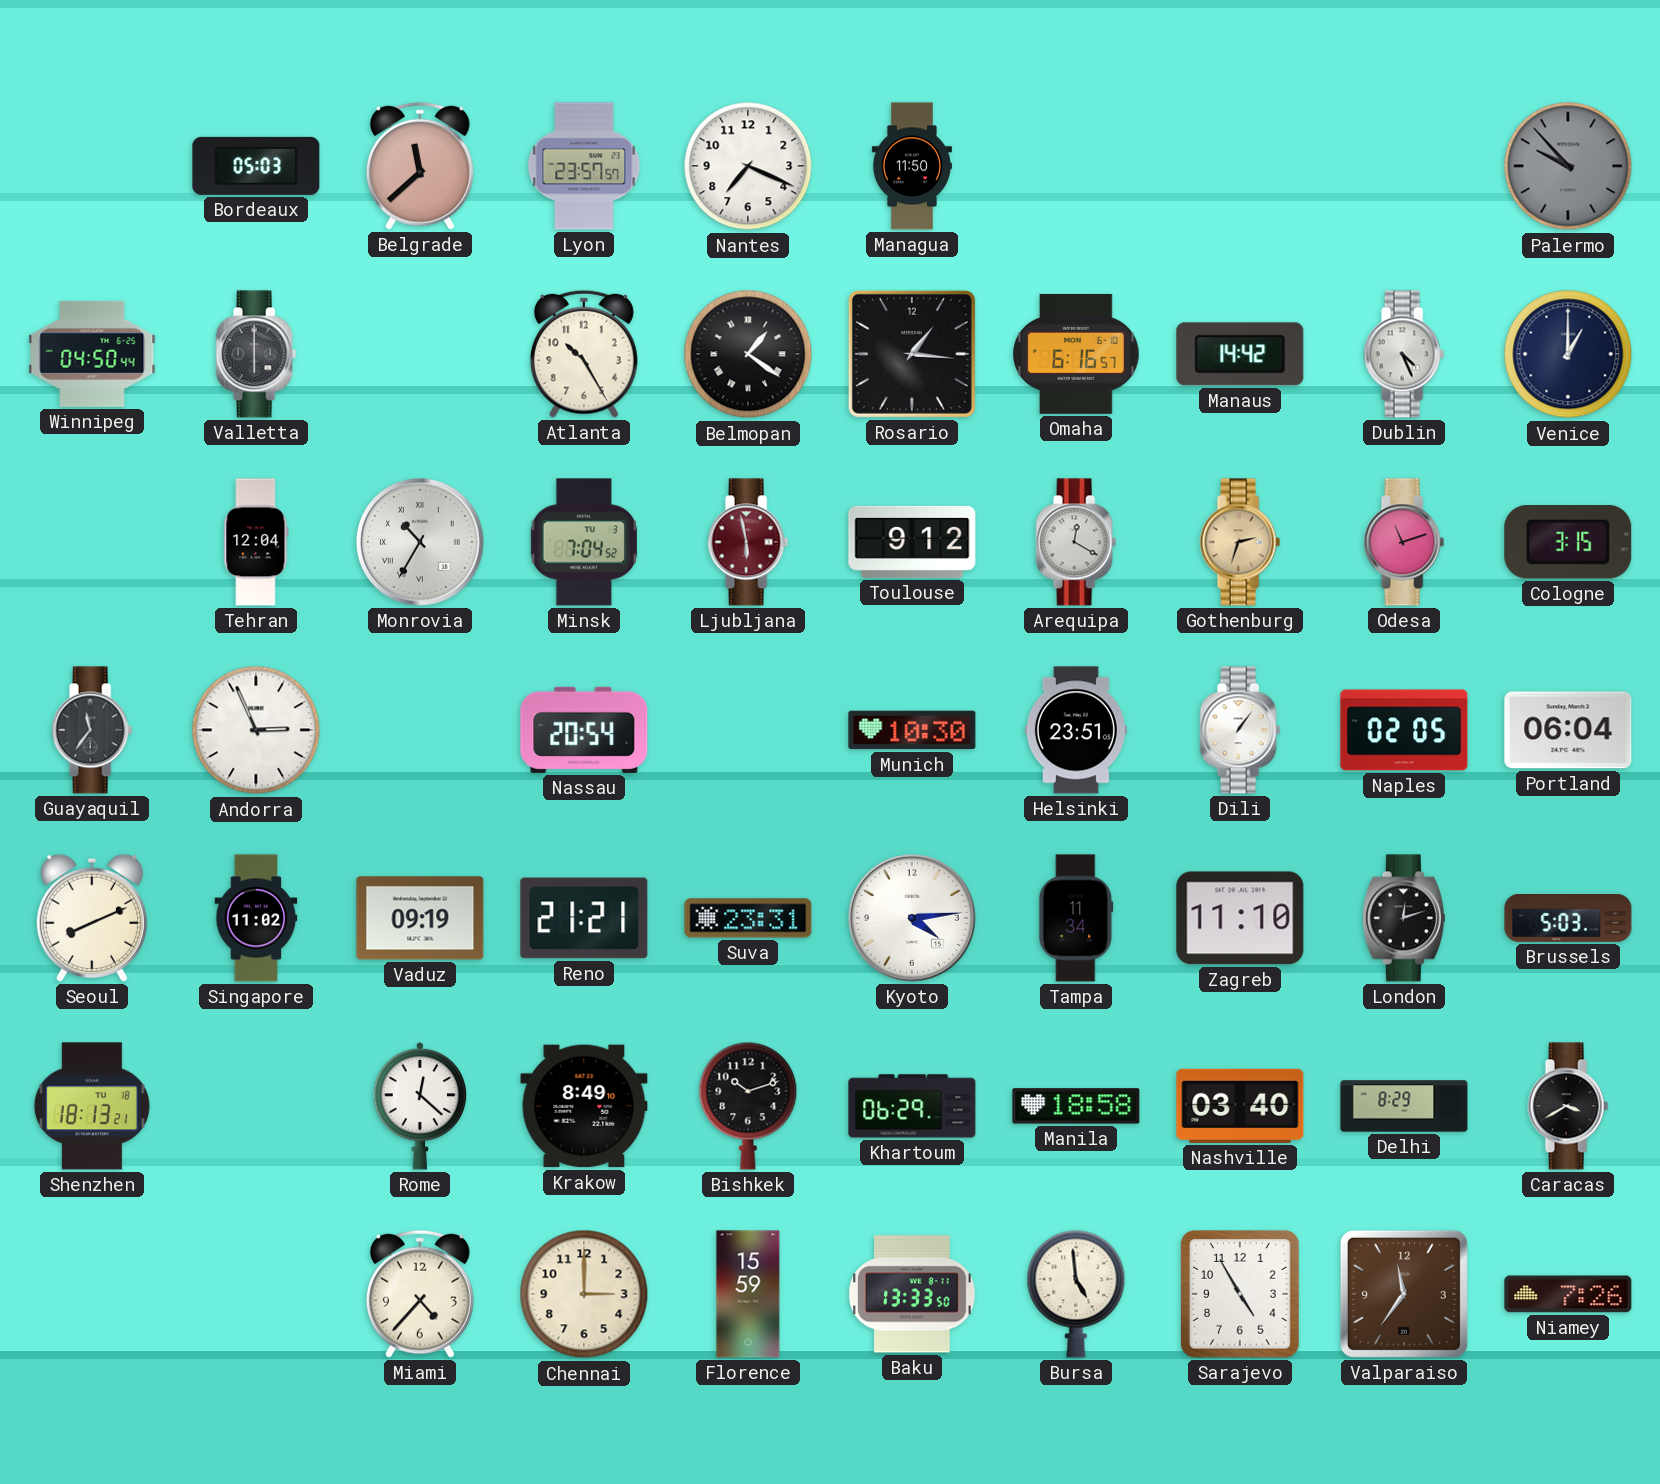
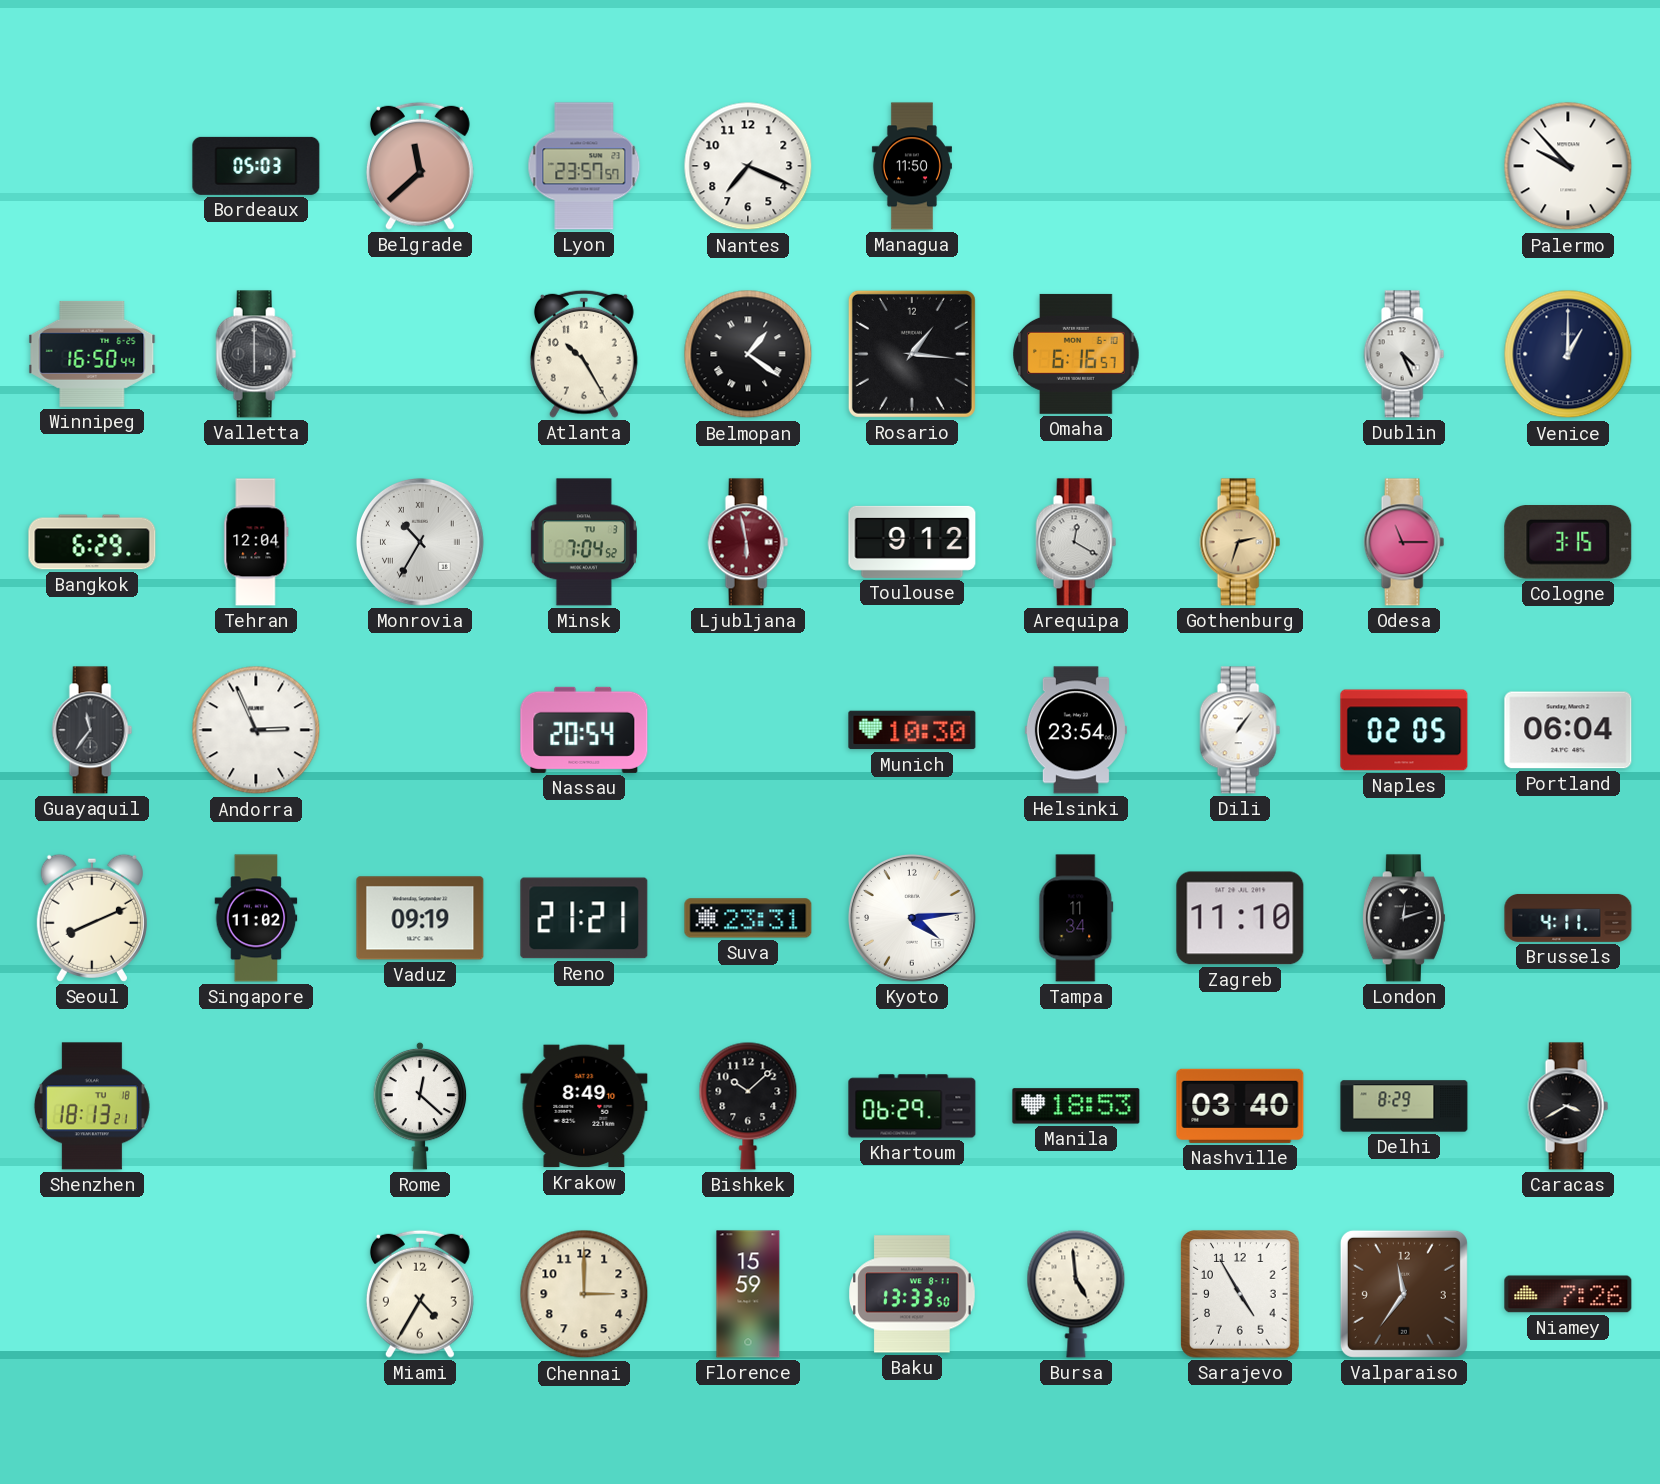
Palermo dial: grey -> white (1568, 166)
Winnipeg: 04:50 -> 16:50 (92, 354)
Manaus: 14:42 -> none (1240, 354)
Bangkok: none -> 6:29 (92, 542)
Odesa: 11:12 -> 11:15 (1404, 542)
Helsinki: 23:51 -> 23:54 (1076, 730)
Brussels: 5:03 -> 4:11 (1568, 918)
Bishkek: 10:12 -> 10:08 (748, 1106)
Manila: 18:58 -> 18:53 (1076, 1106)
Miami: 4:37 -> 4:35 (420, 1294)
